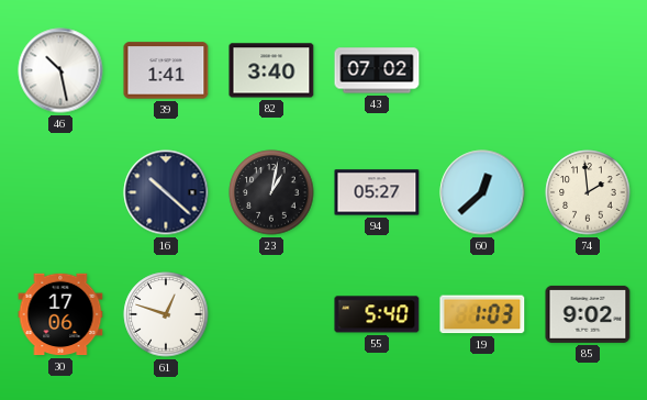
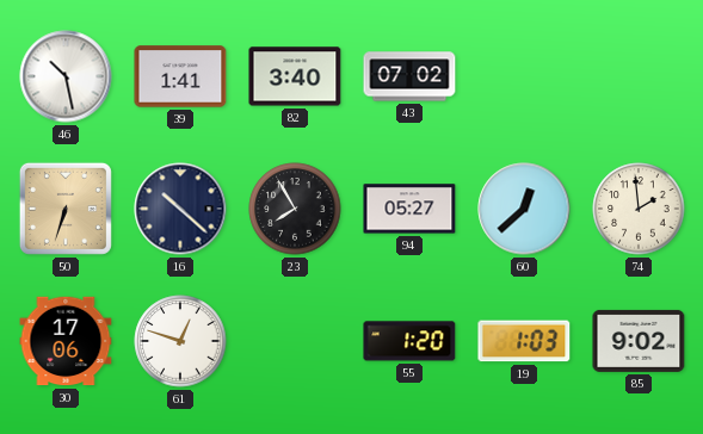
50: none -> 6:33 (66, 209)
23: 1:02 -> 7:55 (295, 209)
55: 5:40 -> 1:20 (409, 341)
